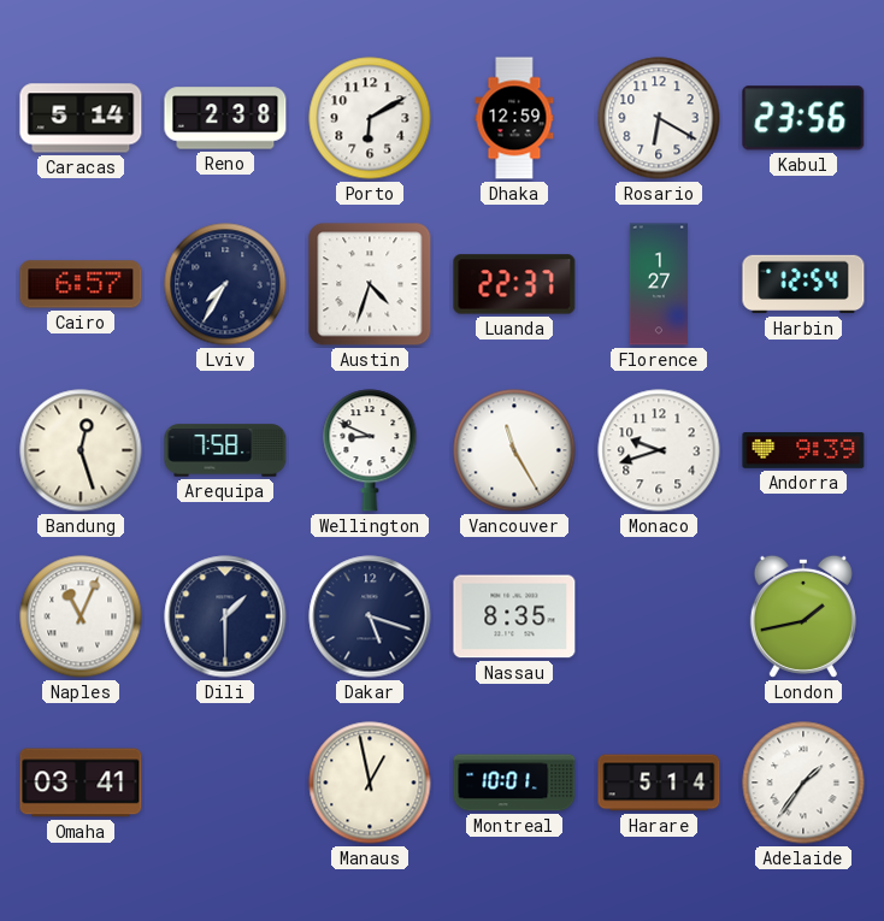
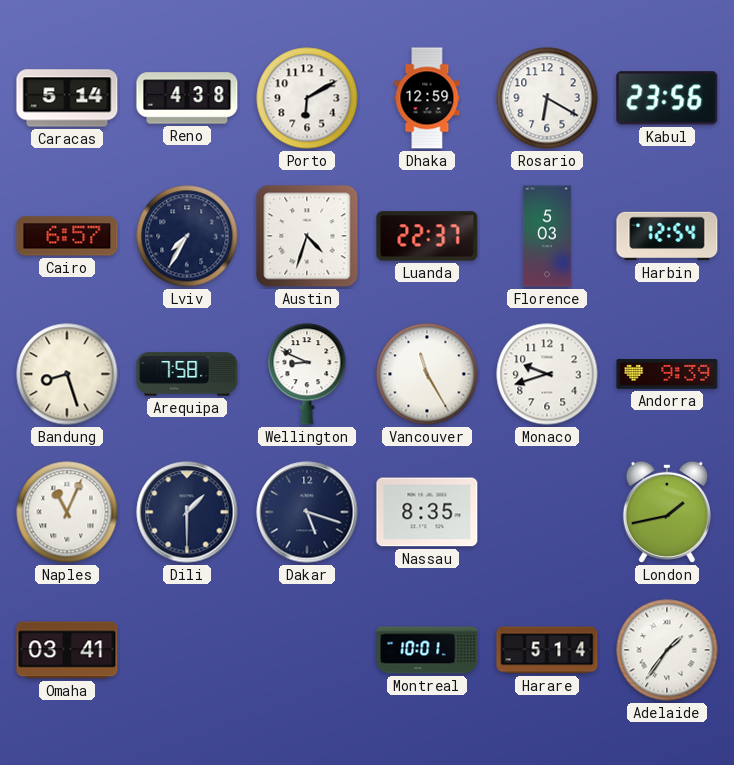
Reno: 2:38 -> 4:38 (187, 98)
Florence: 1:27 -> 5:03 (547, 236)
Bandung: 12:27 -> 8:27 (67, 374)
Manaus: 12:58 -> none (370, 783)
